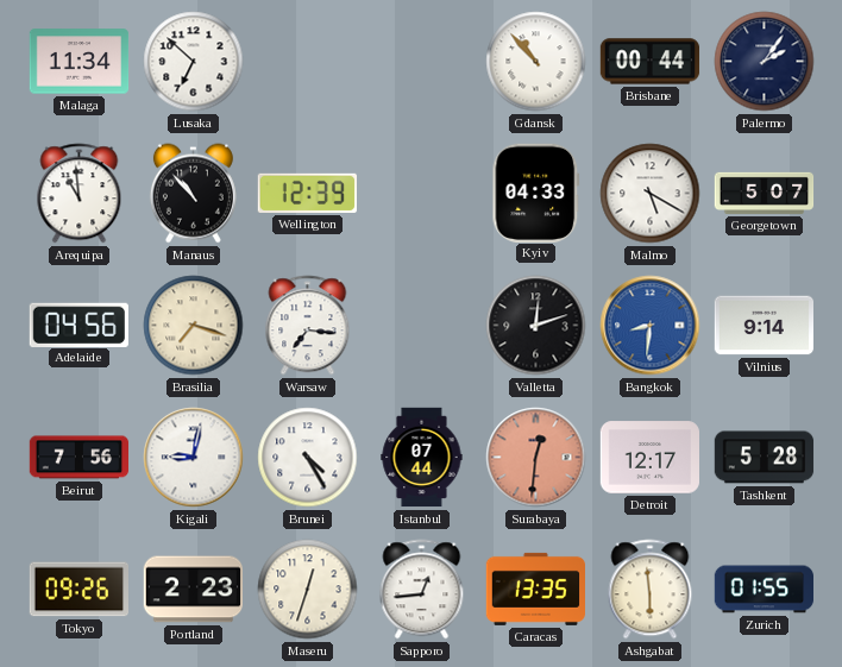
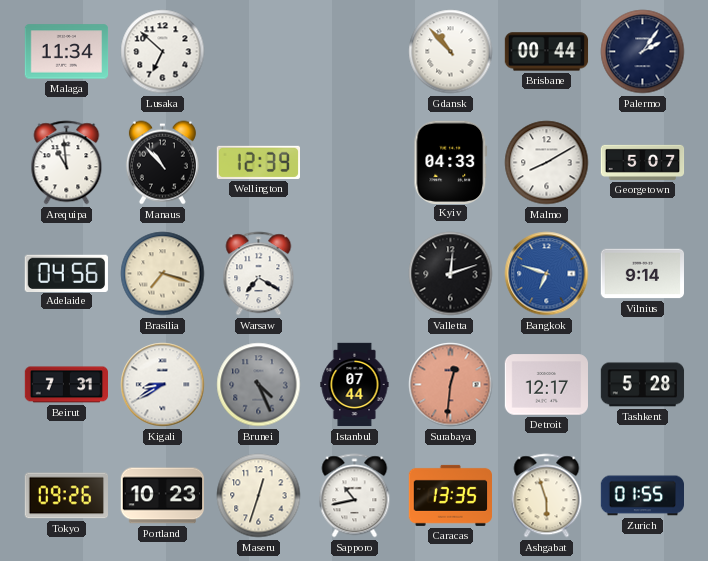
Malmo: 5:20 -> 8:10 (547, 163)
Warsaw: 7:16 -> 7:20 (259, 274)
Bangkok: 8:31 -> 6:48 (547, 274)
Beirut: 7:56 -> 7:31 (66, 385)
Kigali: 9:02 -> 8:40 (163, 385)
Brunei: 4:25 -> 4:26 (259, 385)
Brunei dial: white -> grey (259, 385)
Portland: 2:23 -> 10:23 (162, 496)
Sapporo: 12:44 -> 10:43 (355, 496)
Ashgabat: 5:59 -> 5:57 (547, 496)
